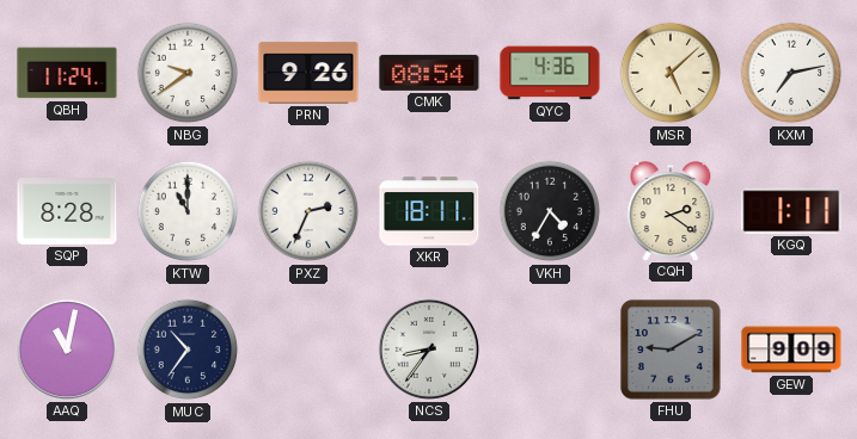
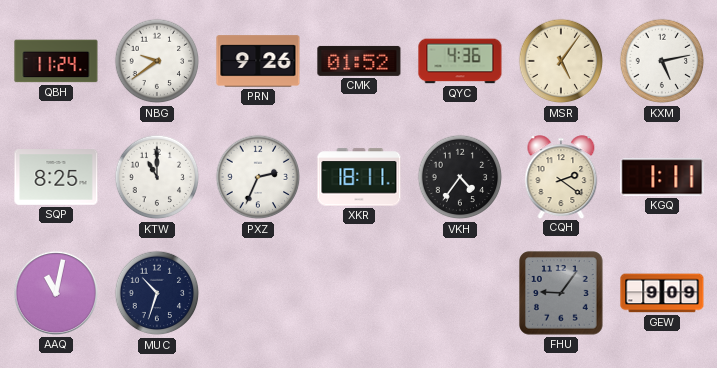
CMK: 08:54 -> 01:52 (359, 61)
MSR: 5:08 -> 5:06 (561, 61)
KXM: 7:13 -> 5:13 (662, 61)
SQP: 8:28 -> 8:25 (56, 178)
VKH: 4:35 -> 4:36 (460, 177)
MUC: 10:36 -> 10:33 (157, 293)
NCS: 8:36 -> none (429, 350)
FHU: 9:10 -> 9:06 (561, 293)
